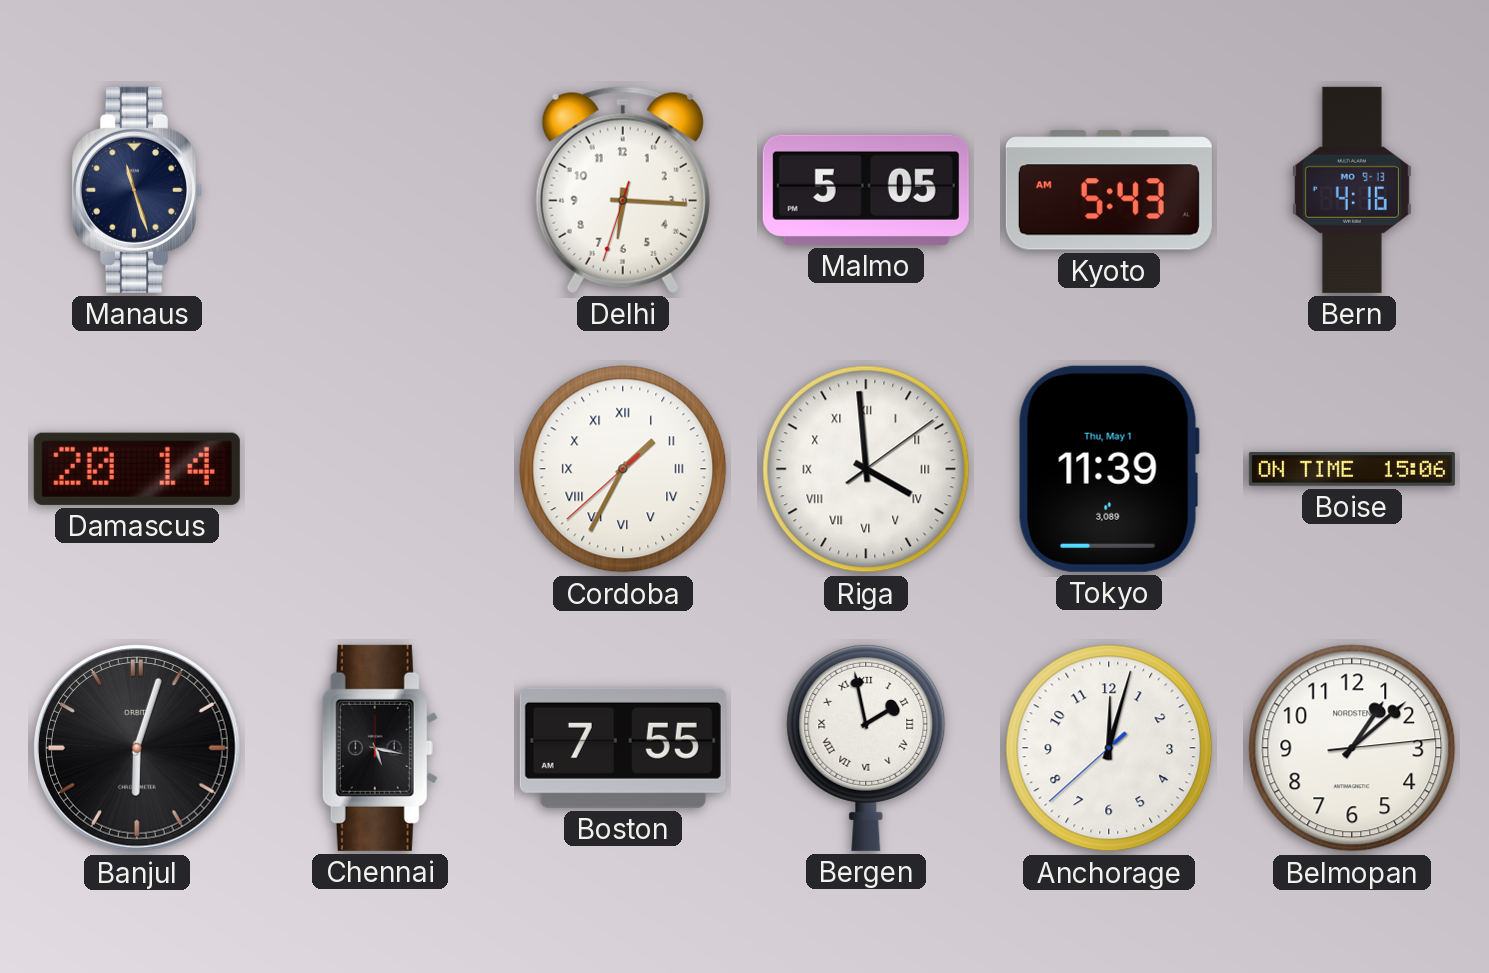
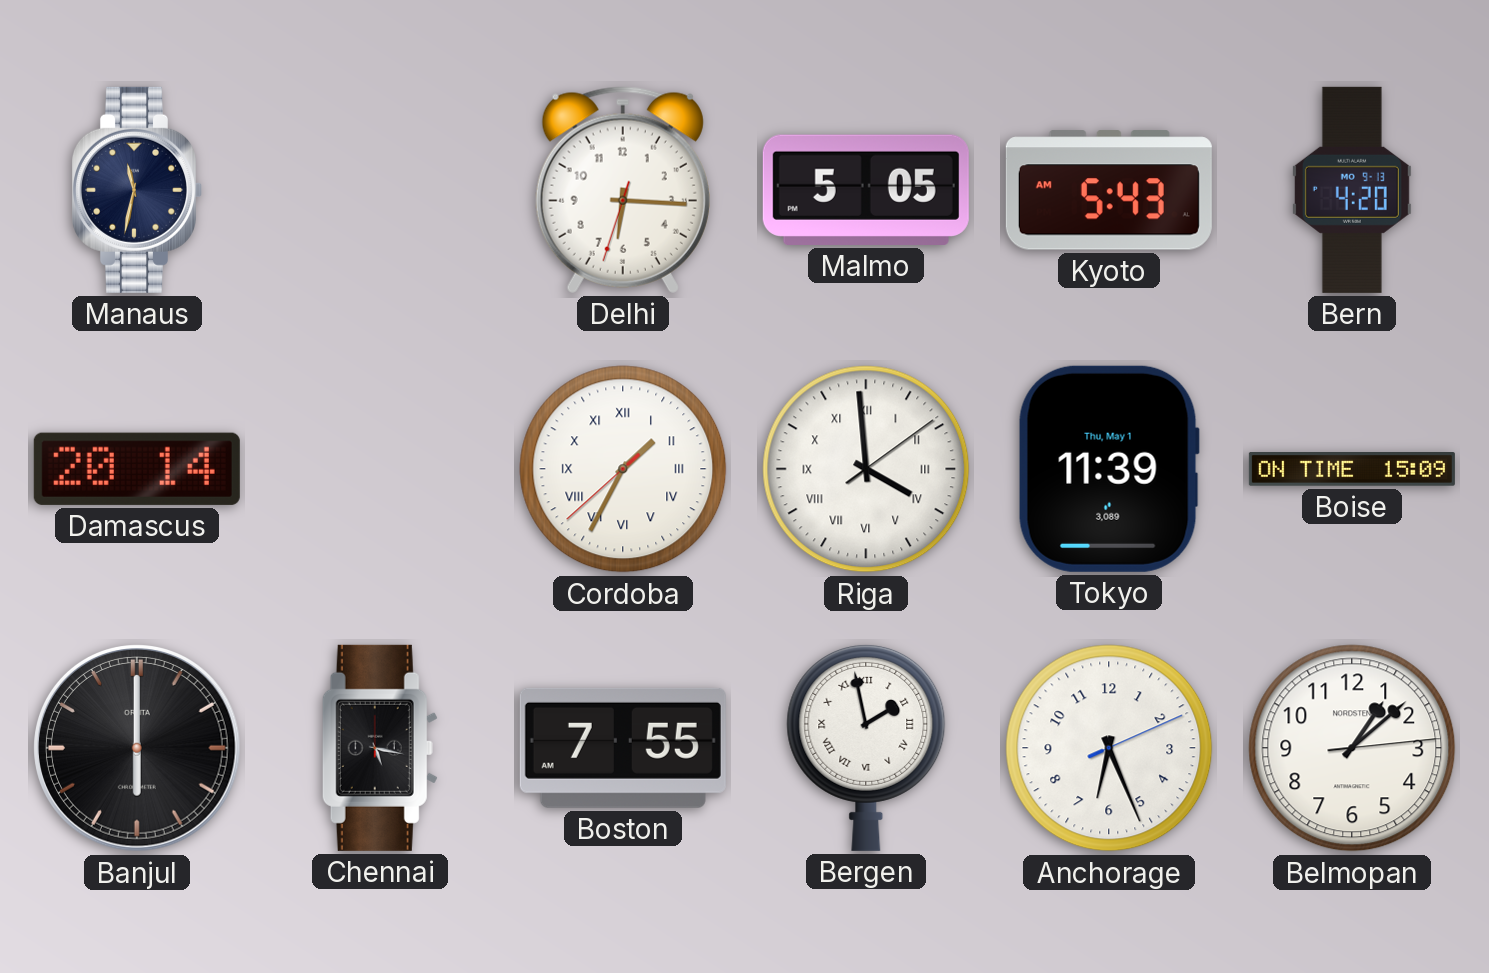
Manaus: 11:27 -> 11:32 (136, 190)
Bern: 4:16 -> 4:20 (1352, 190)
Boise: 15:06 -> 15:09 (1352, 469)
Banjul: 6:03 -> 6:00 (138, 749)
Anchorage: 12:02 -> 6:26 (1109, 748)
